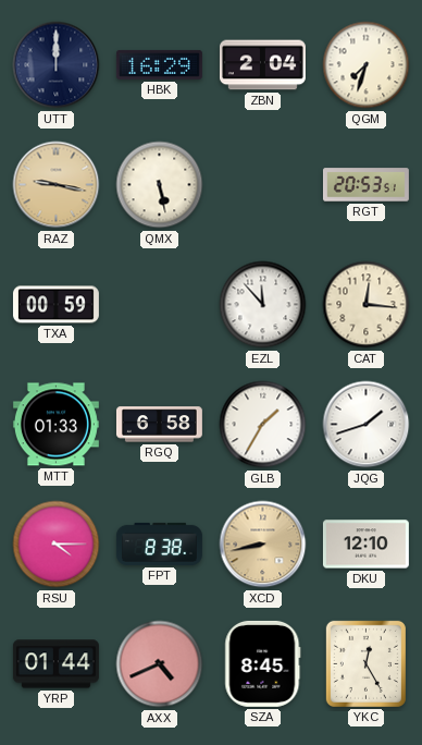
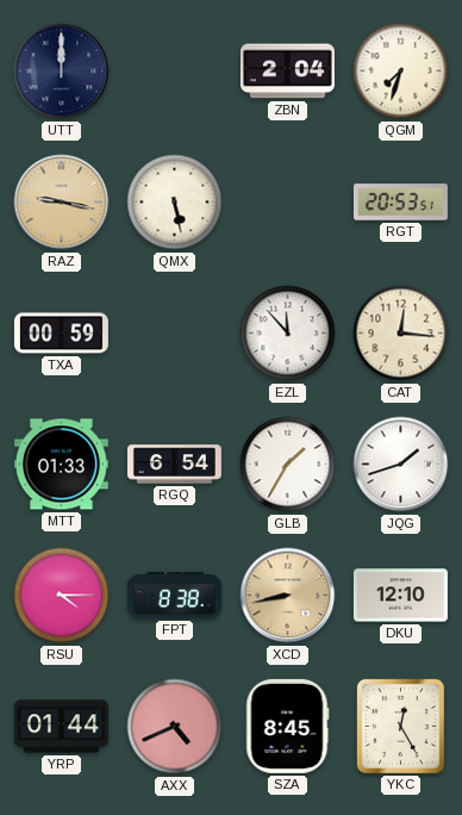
HBK: 16:29 -> none (159, 64)
RGQ: 6:58 -> 6:54 (174, 465)
